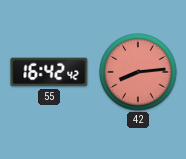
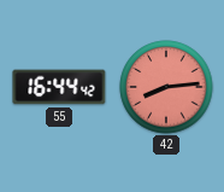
55: 16:42 -> 16:44 (59, 87)
